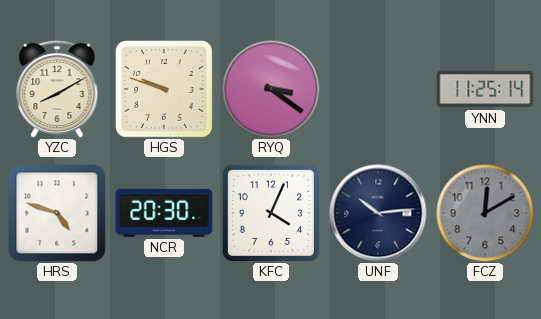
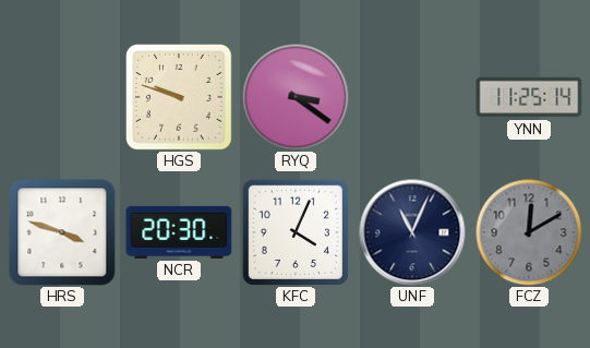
YZC: 8:10 -> none (57, 89)
HRS: 4:48 -> 3:48 (62, 232)
UNF: 10:14 -> 11:04 (412, 232)
